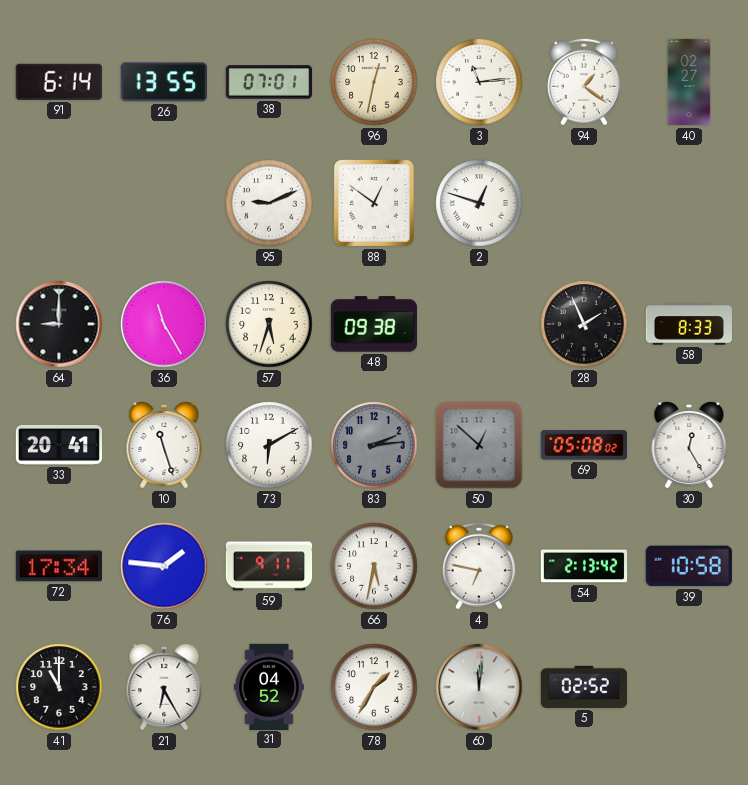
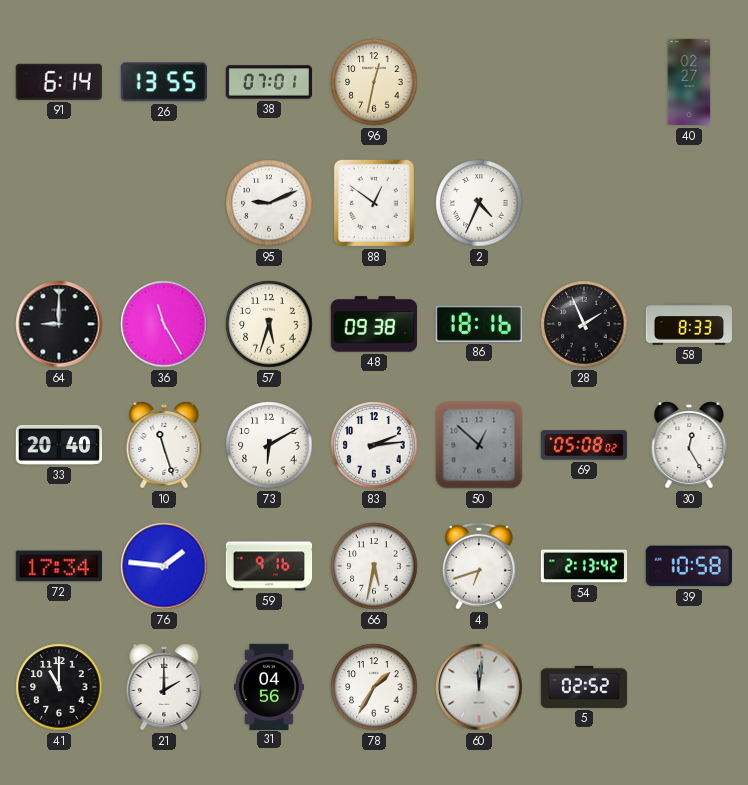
3: 11:14 -> none (479, 82)
94: 1:21 -> none (584, 82)
2: 12:48 -> 4:34 (479, 203)
86: none -> 18:16 (479, 324)
33: 20:41 -> 20:40 (59, 445)
83 dial: grey -> white (374, 445)
59: 9:11 -> 9:16 (269, 566)
4: 6:47 -> 6:42 (479, 566)
21: 6:25 -> 2:00 (164, 687)
31: 04:52 -> 04:56 (269, 686)
